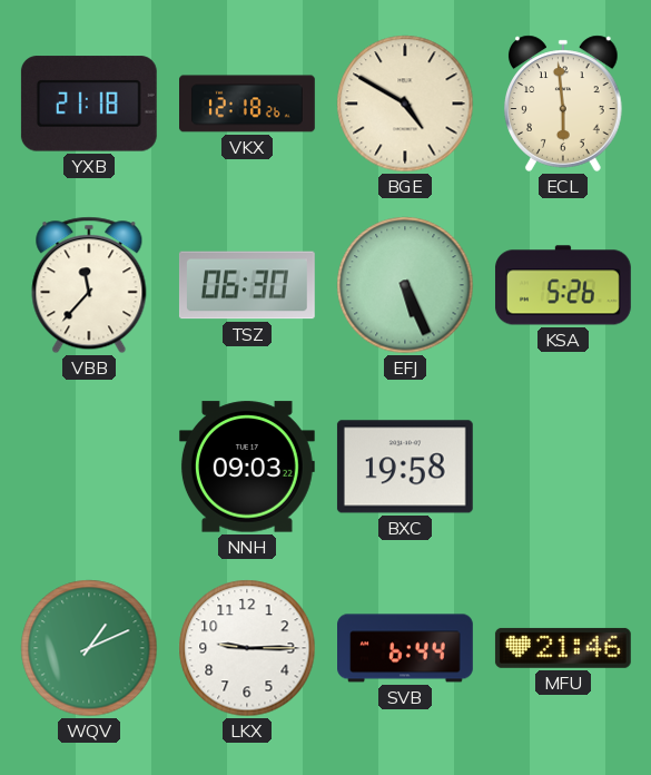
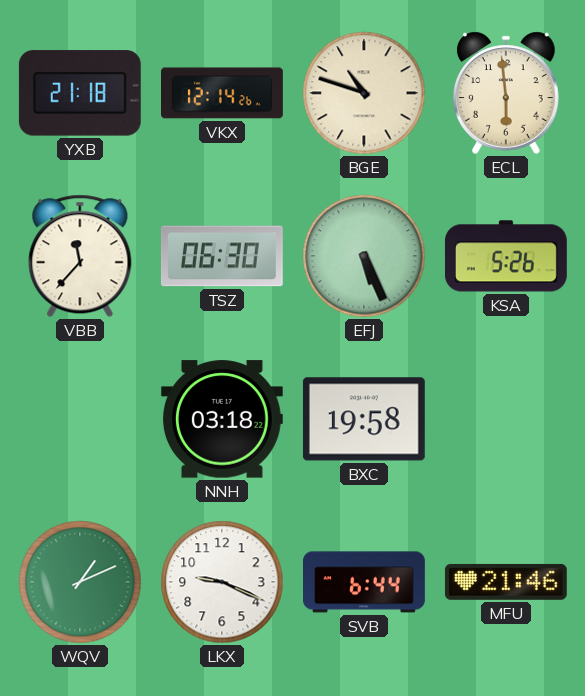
VKX: 12:18 -> 12:14 (223, 93)
BGE: 4:50 -> 10:48 (364, 93)
NNH: 09:03 -> 03:18 (222, 419)
LKX: 9:15 -> 9:19 (222, 582)
